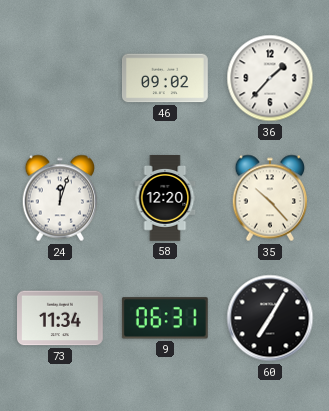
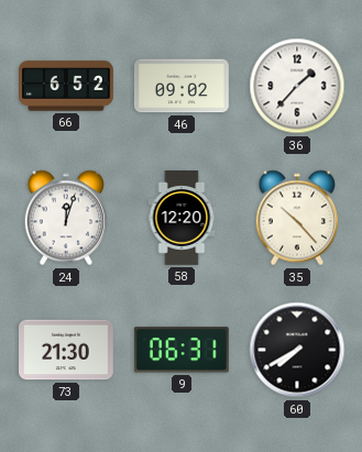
66: none -> 6:52 (67, 86)
73: 11:34 -> 21:30 (67, 350)
60: 7:05 -> 7:40 (297, 350)
